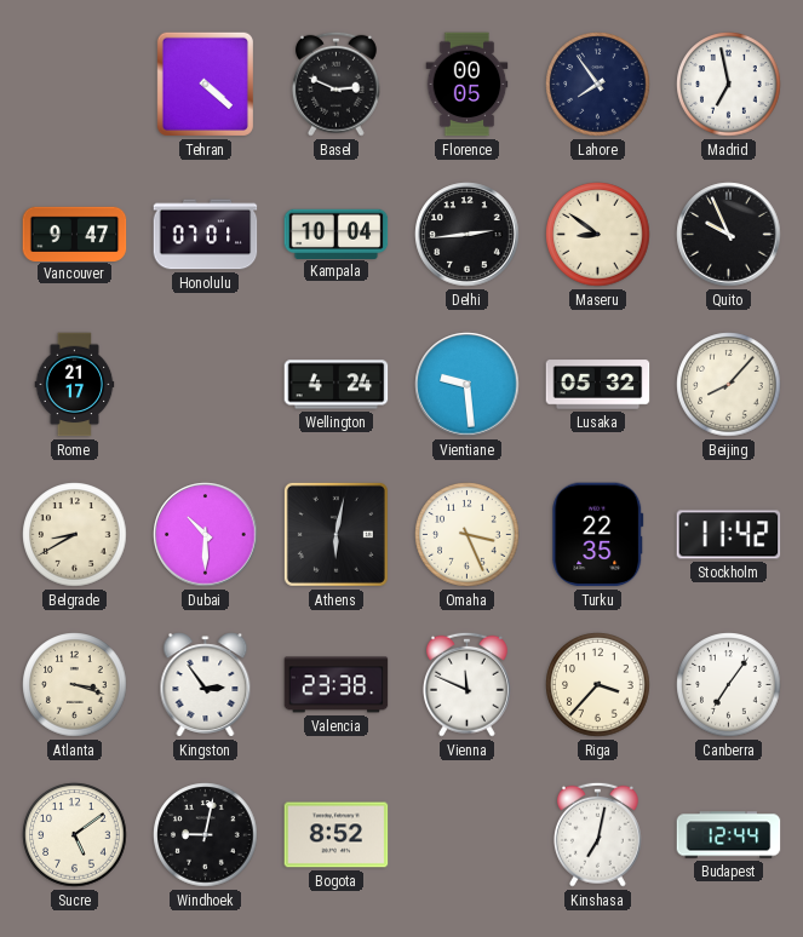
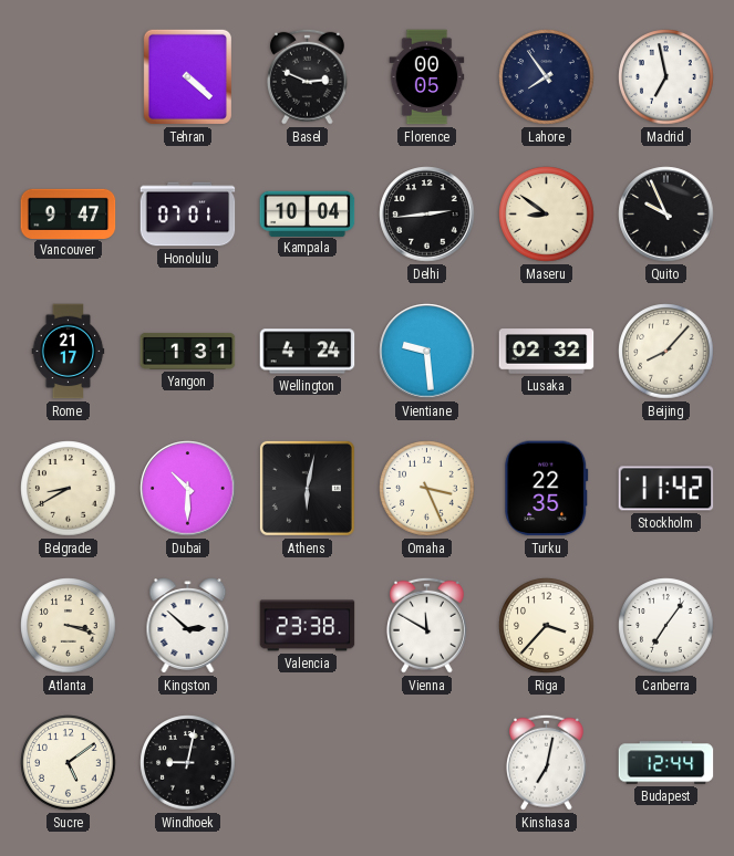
Yangon: none -> 1:31 (188, 351)
Lusaka: 05:32 -> 02:32 (547, 352)
Kingston: 2:54 -> 2:52 (188, 626)
Vienna: 11:49 -> 11:50 (426, 625)
Bogota: 8:52 -> none (337, 835)
